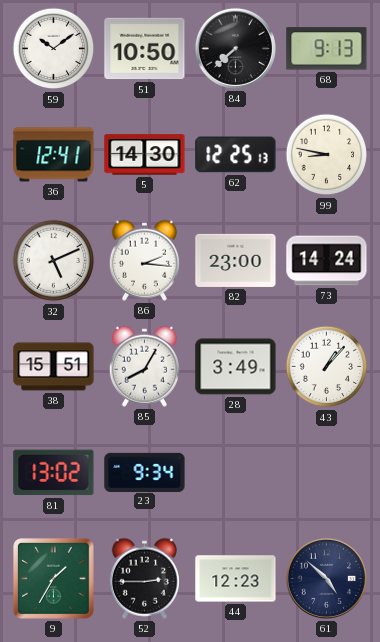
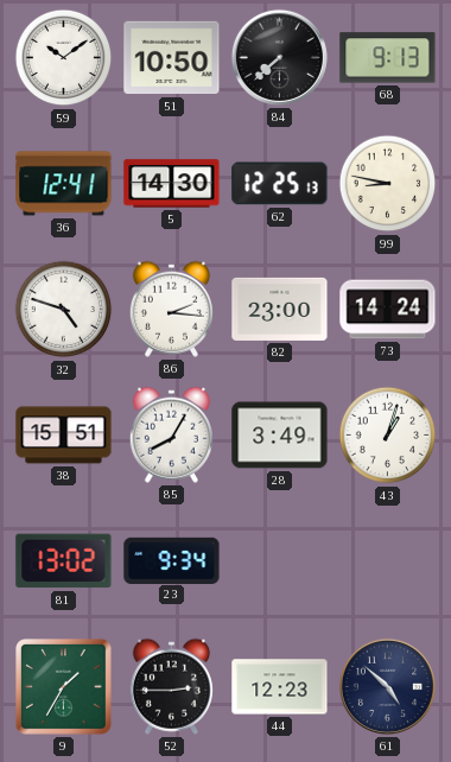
32: 5:11 -> 4:48 (64, 310)
43: 1:07 -> 1:03 (388, 436)
